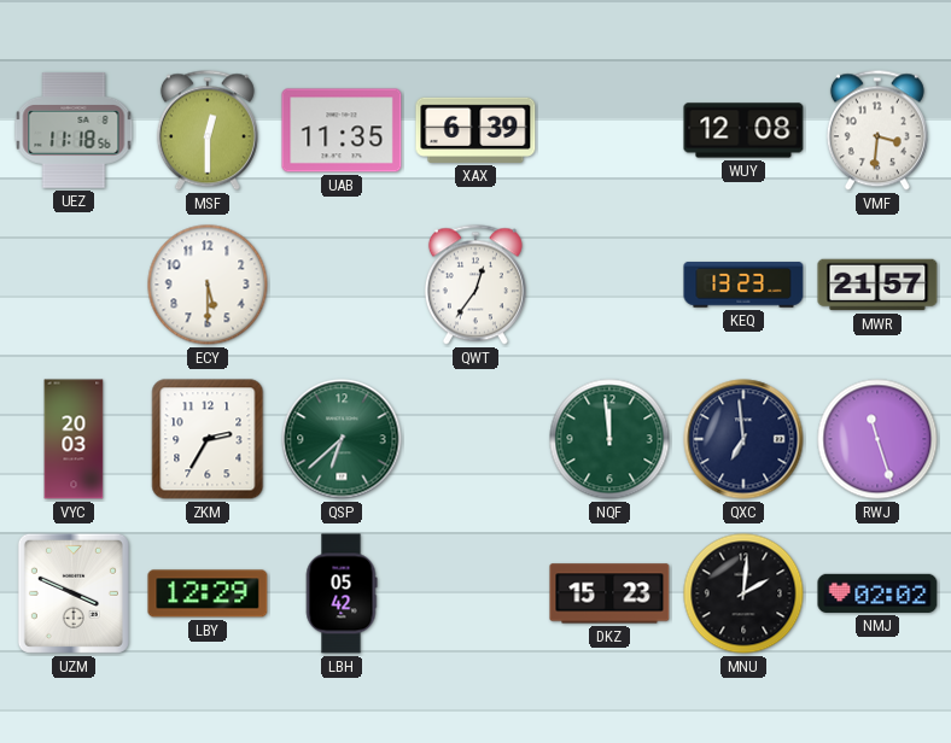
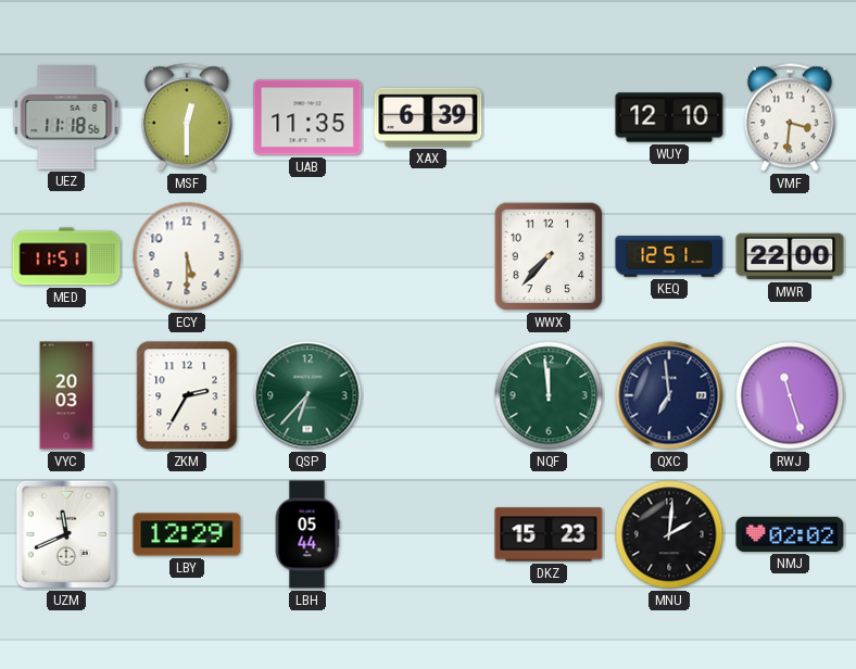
WUY: 12:08 -> 12:10 (669, 117)
MED: none -> 11:51 (66, 256)
QWT: 12:36 -> none (475, 285)
WWX: none -> 7:37 (549, 256)
KEQ: 13:23 -> 12:51 (669, 256)
MWR: 21:57 -> 22:00 (790, 256)
QSP: 6:38 -> 6:37 (307, 395)
UZM: 3:49 -> 11:41 (66, 534)
LBH: 05:42 -> 05:44 (307, 534)
